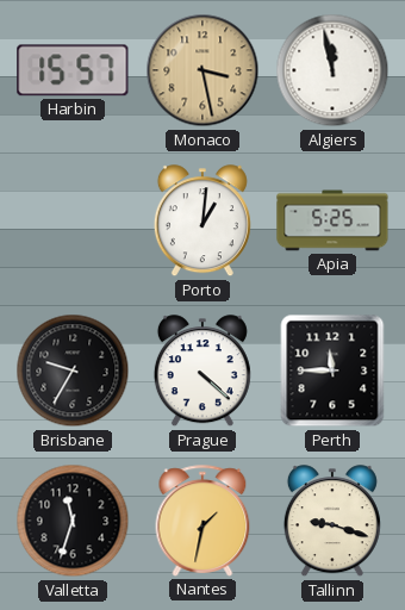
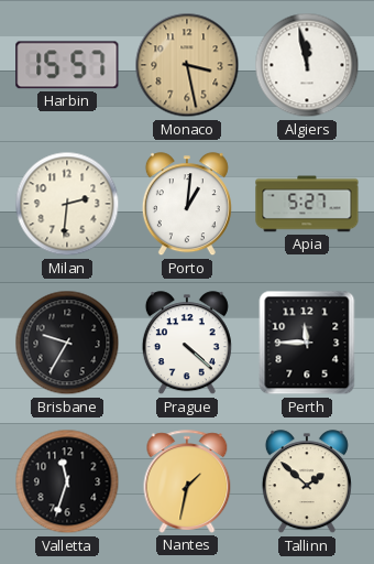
Milan: none -> 2:31 (67, 204)
Apia: 5:25 -> 5:27 (307, 204)
Tallinn: 9:18 -> 1:52 (307, 482)
